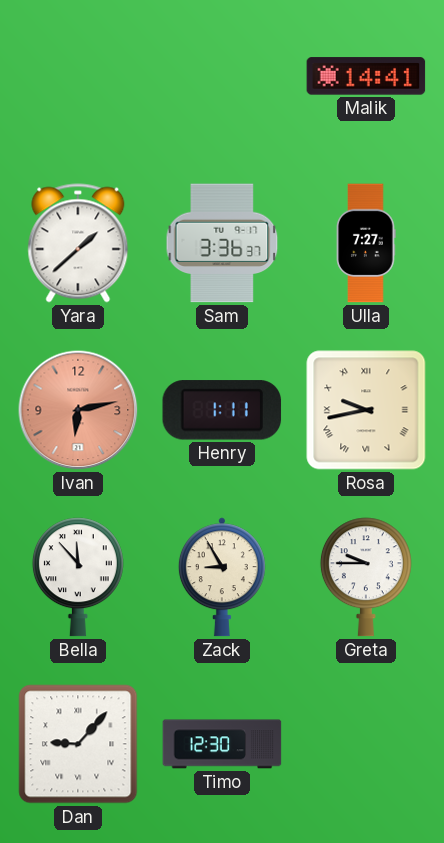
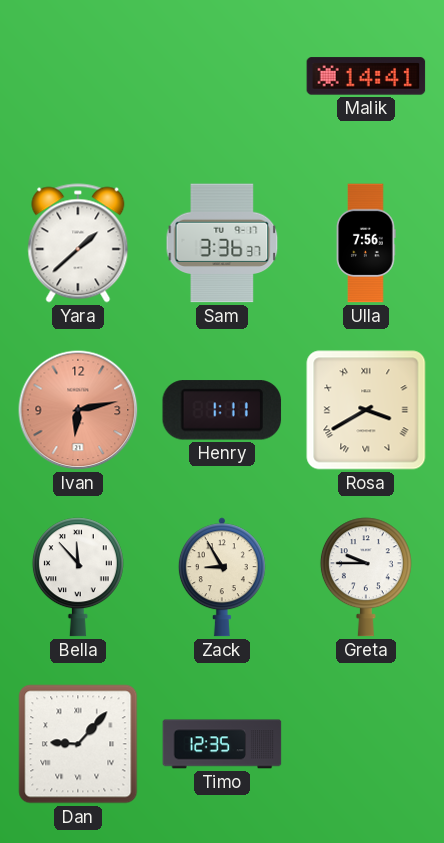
Ulla: 7:27 -> 7:56 (366, 243)
Rosa: 9:43 -> 3:40 (366, 410)
Timo: 12:30 -> 12:35 (222, 744)
